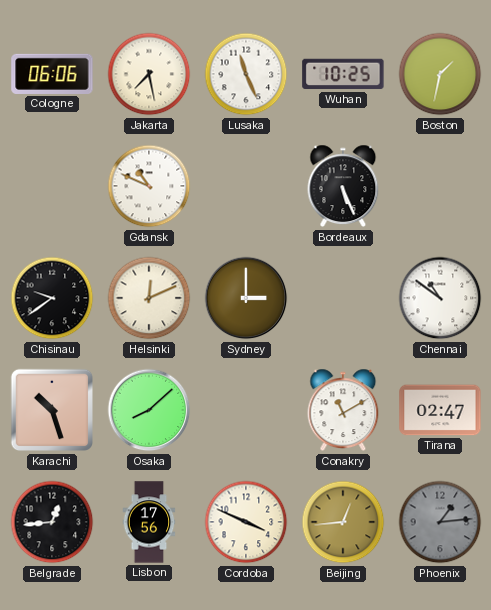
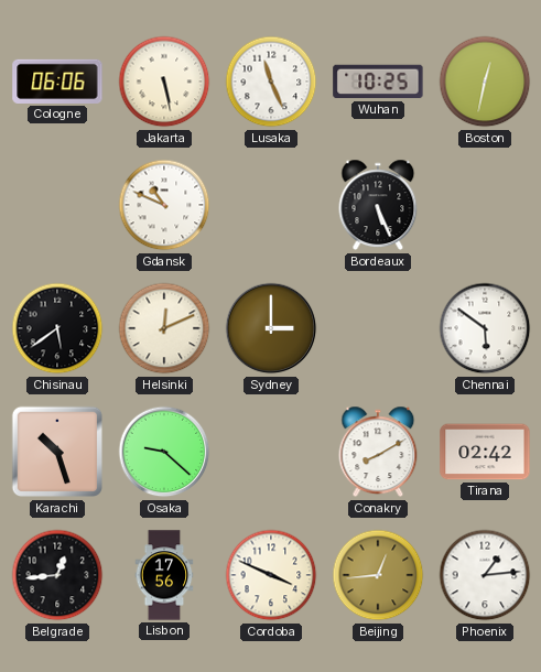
Jakarta: 7:28 -> 5:28 (164, 82)
Boston: 1:32 -> 12:32 (485, 82)
Chisinau: 9:39 -> 5:39 (57, 328)
Chennai: 10:51 -> 5:51 (485, 328)
Osaka: 8:08 -> 9:22 (164, 452)
Conakry: 11:10 -> 8:10 (378, 452)
Tirana: 02:47 -> 02:42 (485, 452)
Phoenix dial: grey -> white (485, 575)
